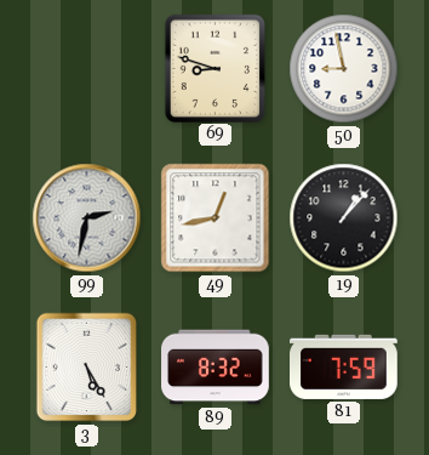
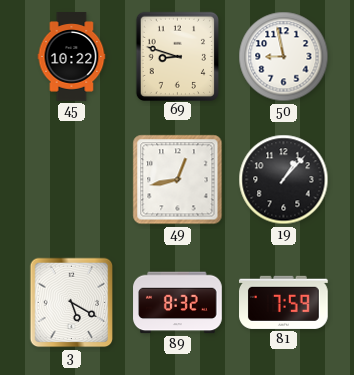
45: none -> 10:22 (72, 57)
99: 2:32 -> none (87, 218)
3: 5:25 -> 5:20 (72, 303)
